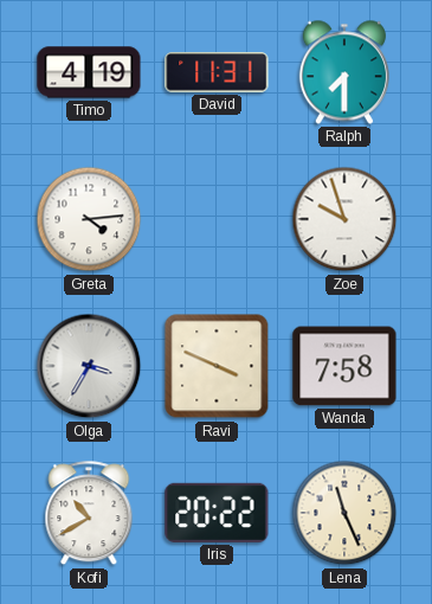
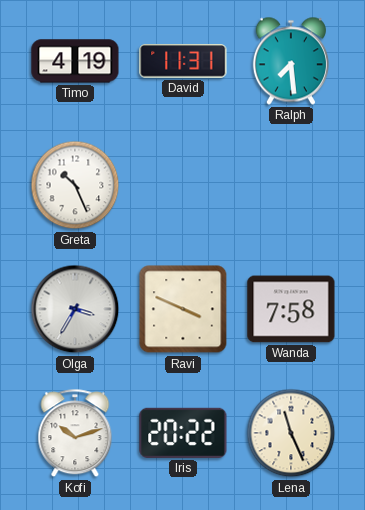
Ralph: 7:30 -> 7:29 (291, 61)
Greta: 4:14 -> 10:26 (75, 185)
Zoe: 9:57 -> none (344, 219)
Kofi: 10:40 -> 10:12 (75, 434)
